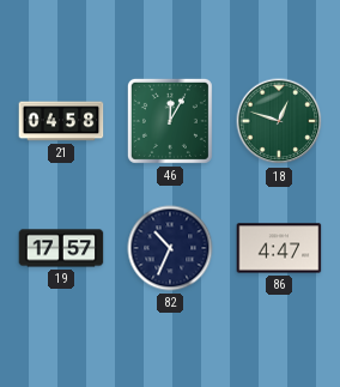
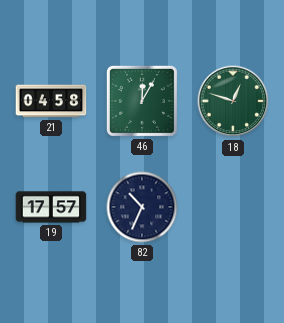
86: 4:47 -> none (279, 248)
